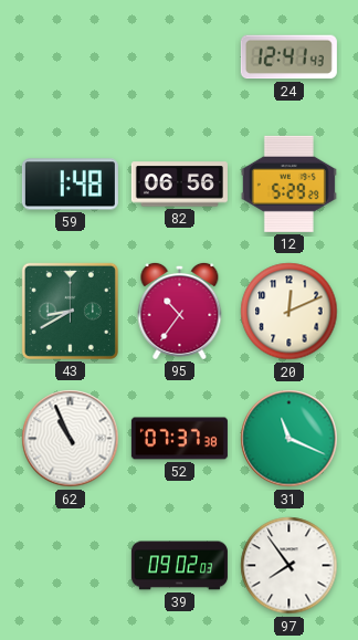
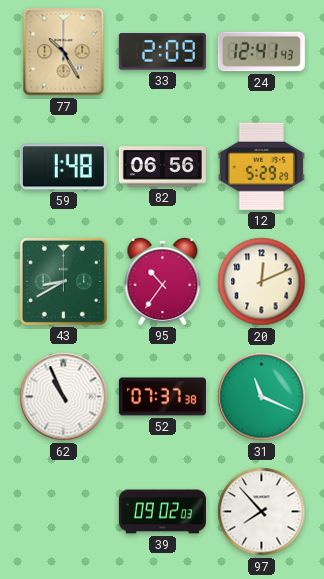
77: none -> 10:25 (64, 52)
33: none -> 2:09 (162, 52)
97: 7:54 -> 7:53 (262, 512)
